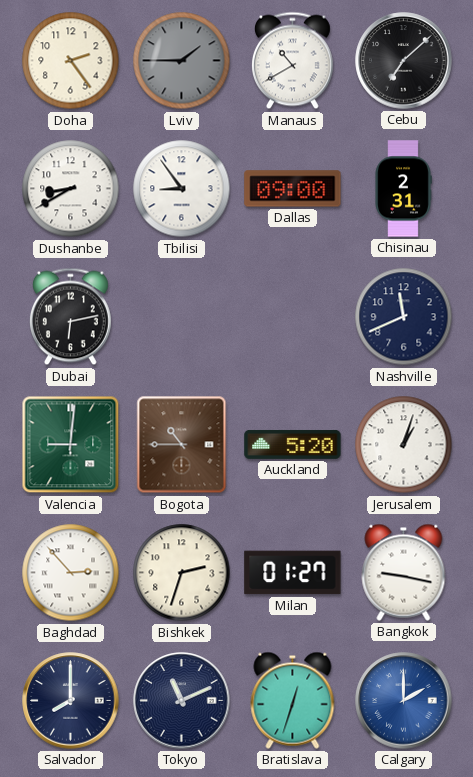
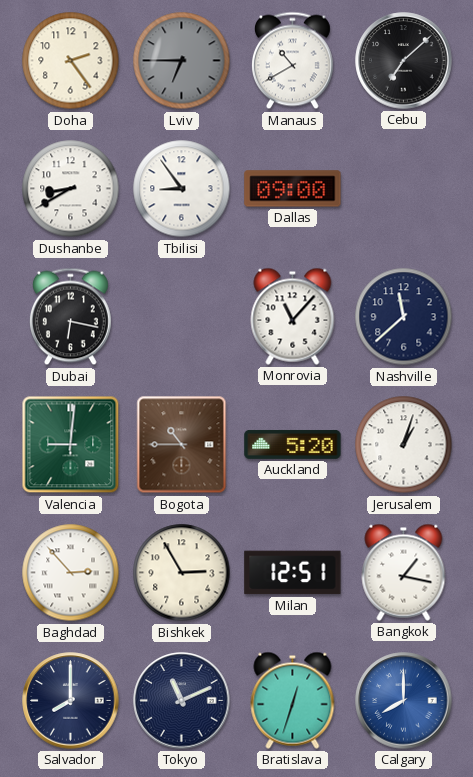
Lviv: 1:45 -> 6:45 (182, 61)
Chisinau: 2:31 -> none (403, 189)
Dubai: 6:13 -> 6:17 (70, 317)
Monrovia: none -> 11:07 (293, 316)
Nashville: 11:41 -> 11:38 (404, 317)
Bishkek: 2:33 -> 2:55 (182, 573)
Milan: 01:27 -> 12:51 (293, 573)
Bangkok: 9:17 -> 1:17 (404, 572)
Calgary: 2:00 -> 8:00 (404, 701)
